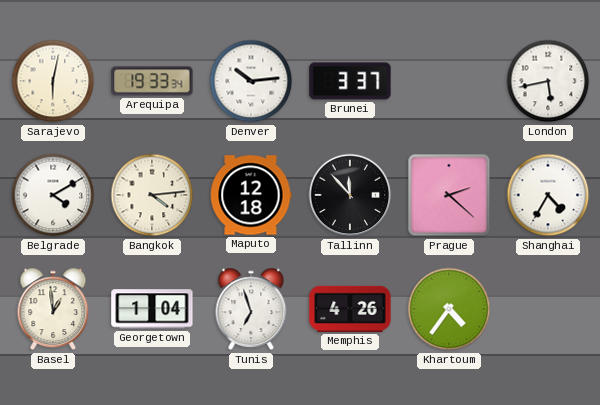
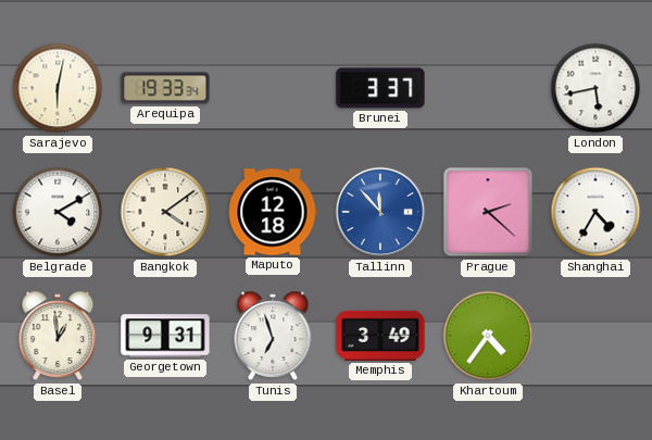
Denver: 10:14 -> none (251, 81)
Bangkok: 4:14 -> 4:09 (165, 212)
Tallinn dial: black -> blue (380, 212)
Georgetown: 1:04 -> 9:31 (165, 336)
Memphis: 4:26 -> 3:49 (380, 336)
